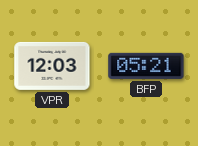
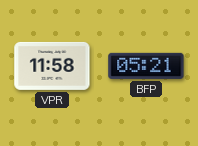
VPR: 12:03 -> 11:58 (52, 66)
